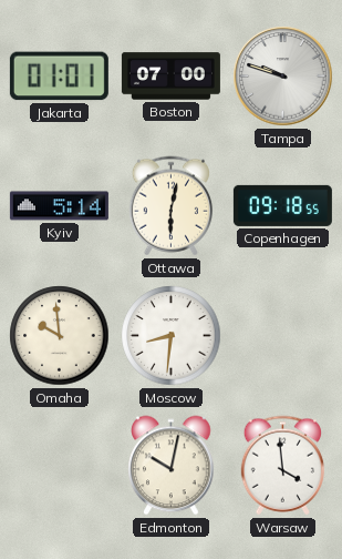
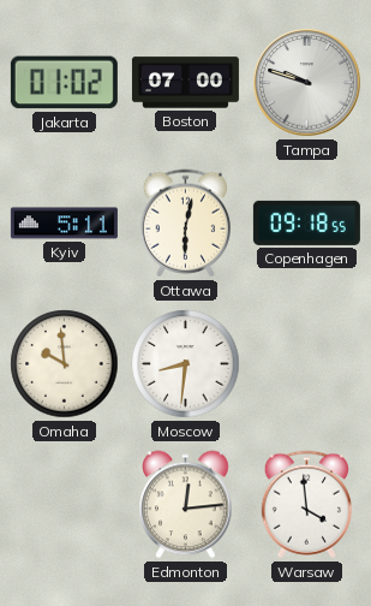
Jakarta: 01:01 -> 01:02 (64, 83)
Kyiv: 5:14 -> 5:11 (64, 224)
Edmonton: 10:02 -> 12:14 (186, 505)
